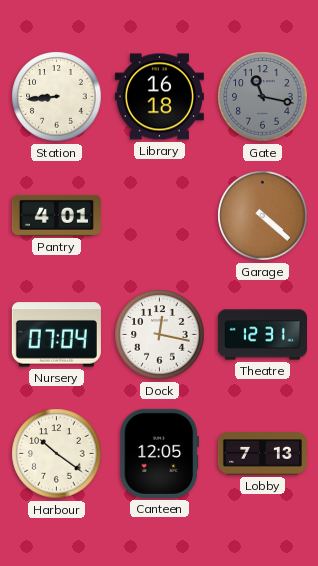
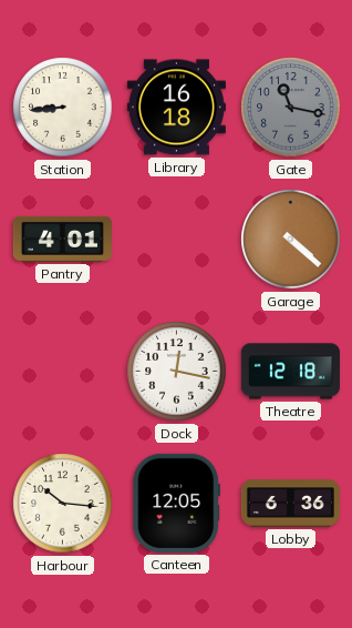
Nursery: 07:04 -> none (56, 335)
Theatre: 12:31 -> 12:18 (290, 372)
Harbour: 10:21 -> 10:16 (63, 504)
Lobby: 7:13 -> 6:36 (290, 504)
